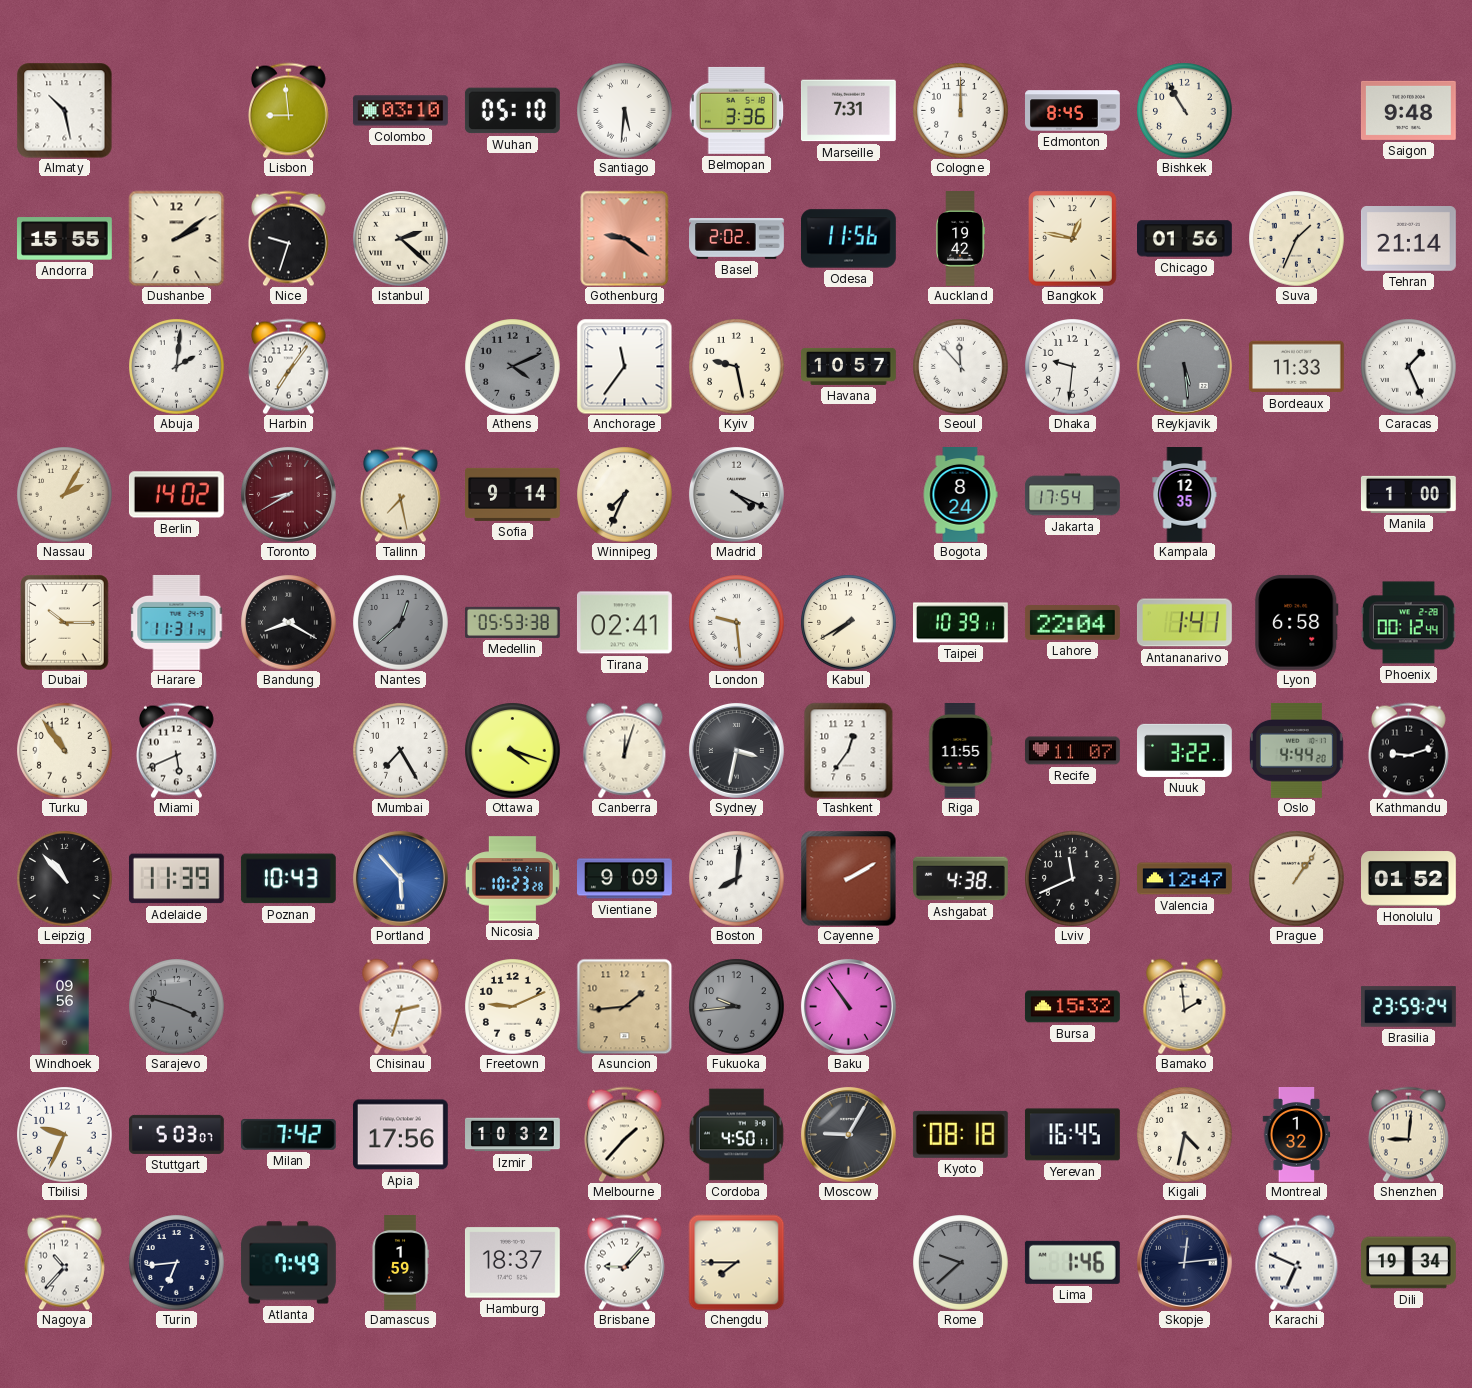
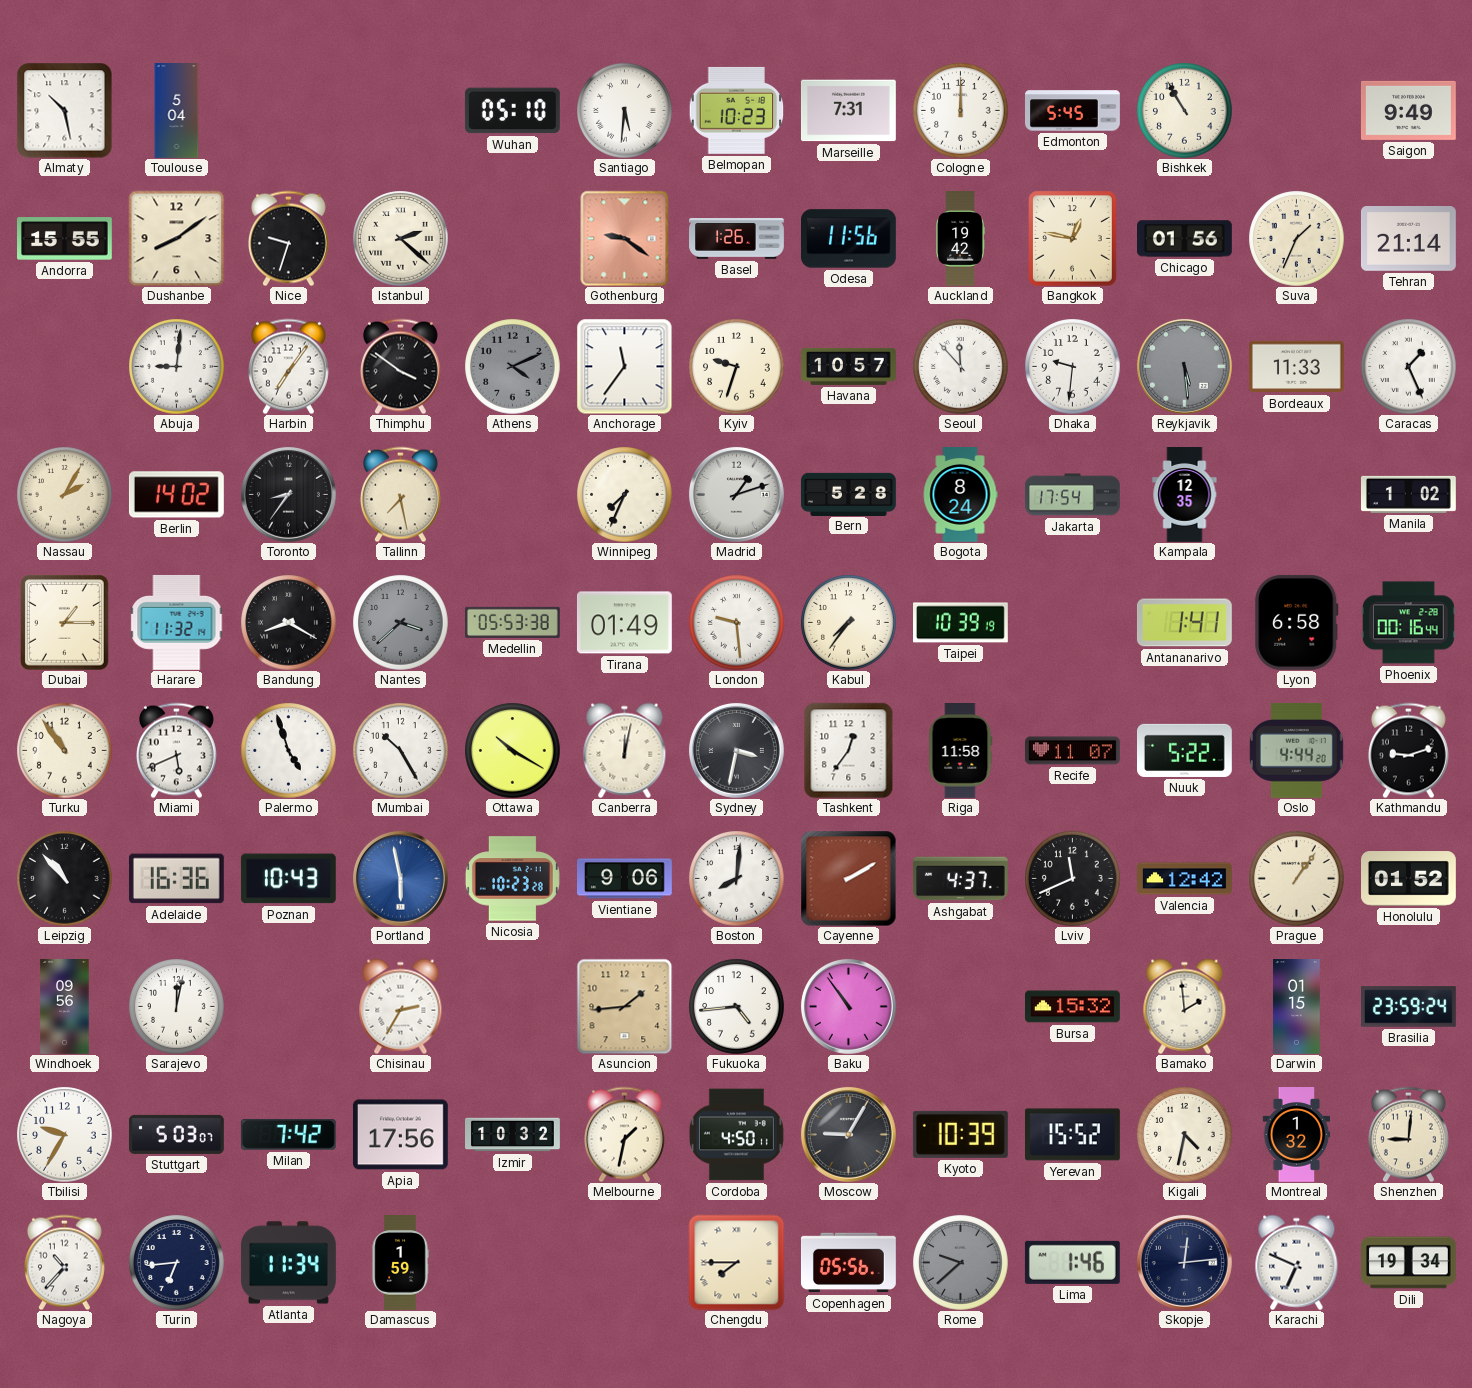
Toulouse: none -> 5:04 (177, 111)
Lisbon: 8:59 -> none (288, 110)
Colombo: 03:10 -> none (400, 111)
Belmopan: 3:36 -> 10:23 (736, 110)
Edmonton: 8:45 -> 5:45 (1073, 111)
Saigon: 9:48 -> 9:49 (1409, 110)
Dushanbe: 2:09 -> 8:09 (176, 238)
Basel: 2:02 -> 1:26 (737, 239)
Abuja: 2:01 -> 9:01 (176, 366)
Thimphu: none -> 3:51 (400, 366)
Kyiv: 9:28 -> 9:33 (736, 366)
Toronto: 8:40 -> 8:36 (288, 494)
Toronto dial: burgundy -> black (288, 494)
Sofia: 9:14 -> none (513, 494)
Madrid: 4:19 -> 1:12 (736, 494)
Bern: none -> 5:28 (849, 494)
Manila: 1:00 -> 1:02 (1409, 494)
Dubai: 10:15 -> 1:15 (65, 623)
Harare: 11:31 -> 11:32 (177, 622)
Nantes: 12:38 -> 3:38 (400, 622)
Tirana: 02:41 -> 01:49 (624, 623)
Kabul: 7:40 -> 7:36 (848, 622)
Taipei: 10:39:11 -> 10:39:19 (961, 623)
Lahore: 22:04 -> none (1072, 623)
Phoenix: 00:12 -> 00:16 (1408, 623)
Palermo: none -> 4:57 (288, 750)
Mumbai: 7:25 -> 10:25 (400, 750)
Ottawa: 4:18 -> 10:20 (512, 750)
Canberra: 12:03 -> 12:02 (625, 750)
Riga: 11:55 -> 11:58 (960, 751)
Nuuk: 3:22 -> 5:22 (1185, 750)
Adelaide: 11:39 -> 16:36 (176, 879)
Portland: 5:53 -> 5:58 (400, 878)
Vientiane: 9:09 -> 9:06 (625, 879)
Ashgabat: 4:38 -> 4:37 (960, 879)
Valencia: 12:47 -> 12:42 (1185, 879)
Sarajevo: 3:48 -> 12:02 (176, 1006)
Sarajevo dial: grey -> white (176, 1006)
Chisinau: 2:33 -> 2:35 (401, 1006)
Freetown: 9:11 -> none (512, 1006)
Fukuoka: 9:44 -> 4:44 (736, 1006)
Fukuoka dial: grey -> white (736, 1006)
Darwin: none -> 01:15 (1297, 1007)
Tbilisi: 9:34 -> 9:35 (64, 1134)
Melbourne: 1:37 -> 1:32 (624, 1134)
Kyoto: 08:18 -> 10:39 (960, 1134)
Yerevan: 16:45 -> 15:52 (1072, 1135)
Atlanta: 7:49 -> 11:34 (289, 1263)
Hamburg: 18:37 -> none (512, 1263)
Brisbane: 9:07 -> none (624, 1262)
Copenhagen: none -> 05:56 (848, 1263)
